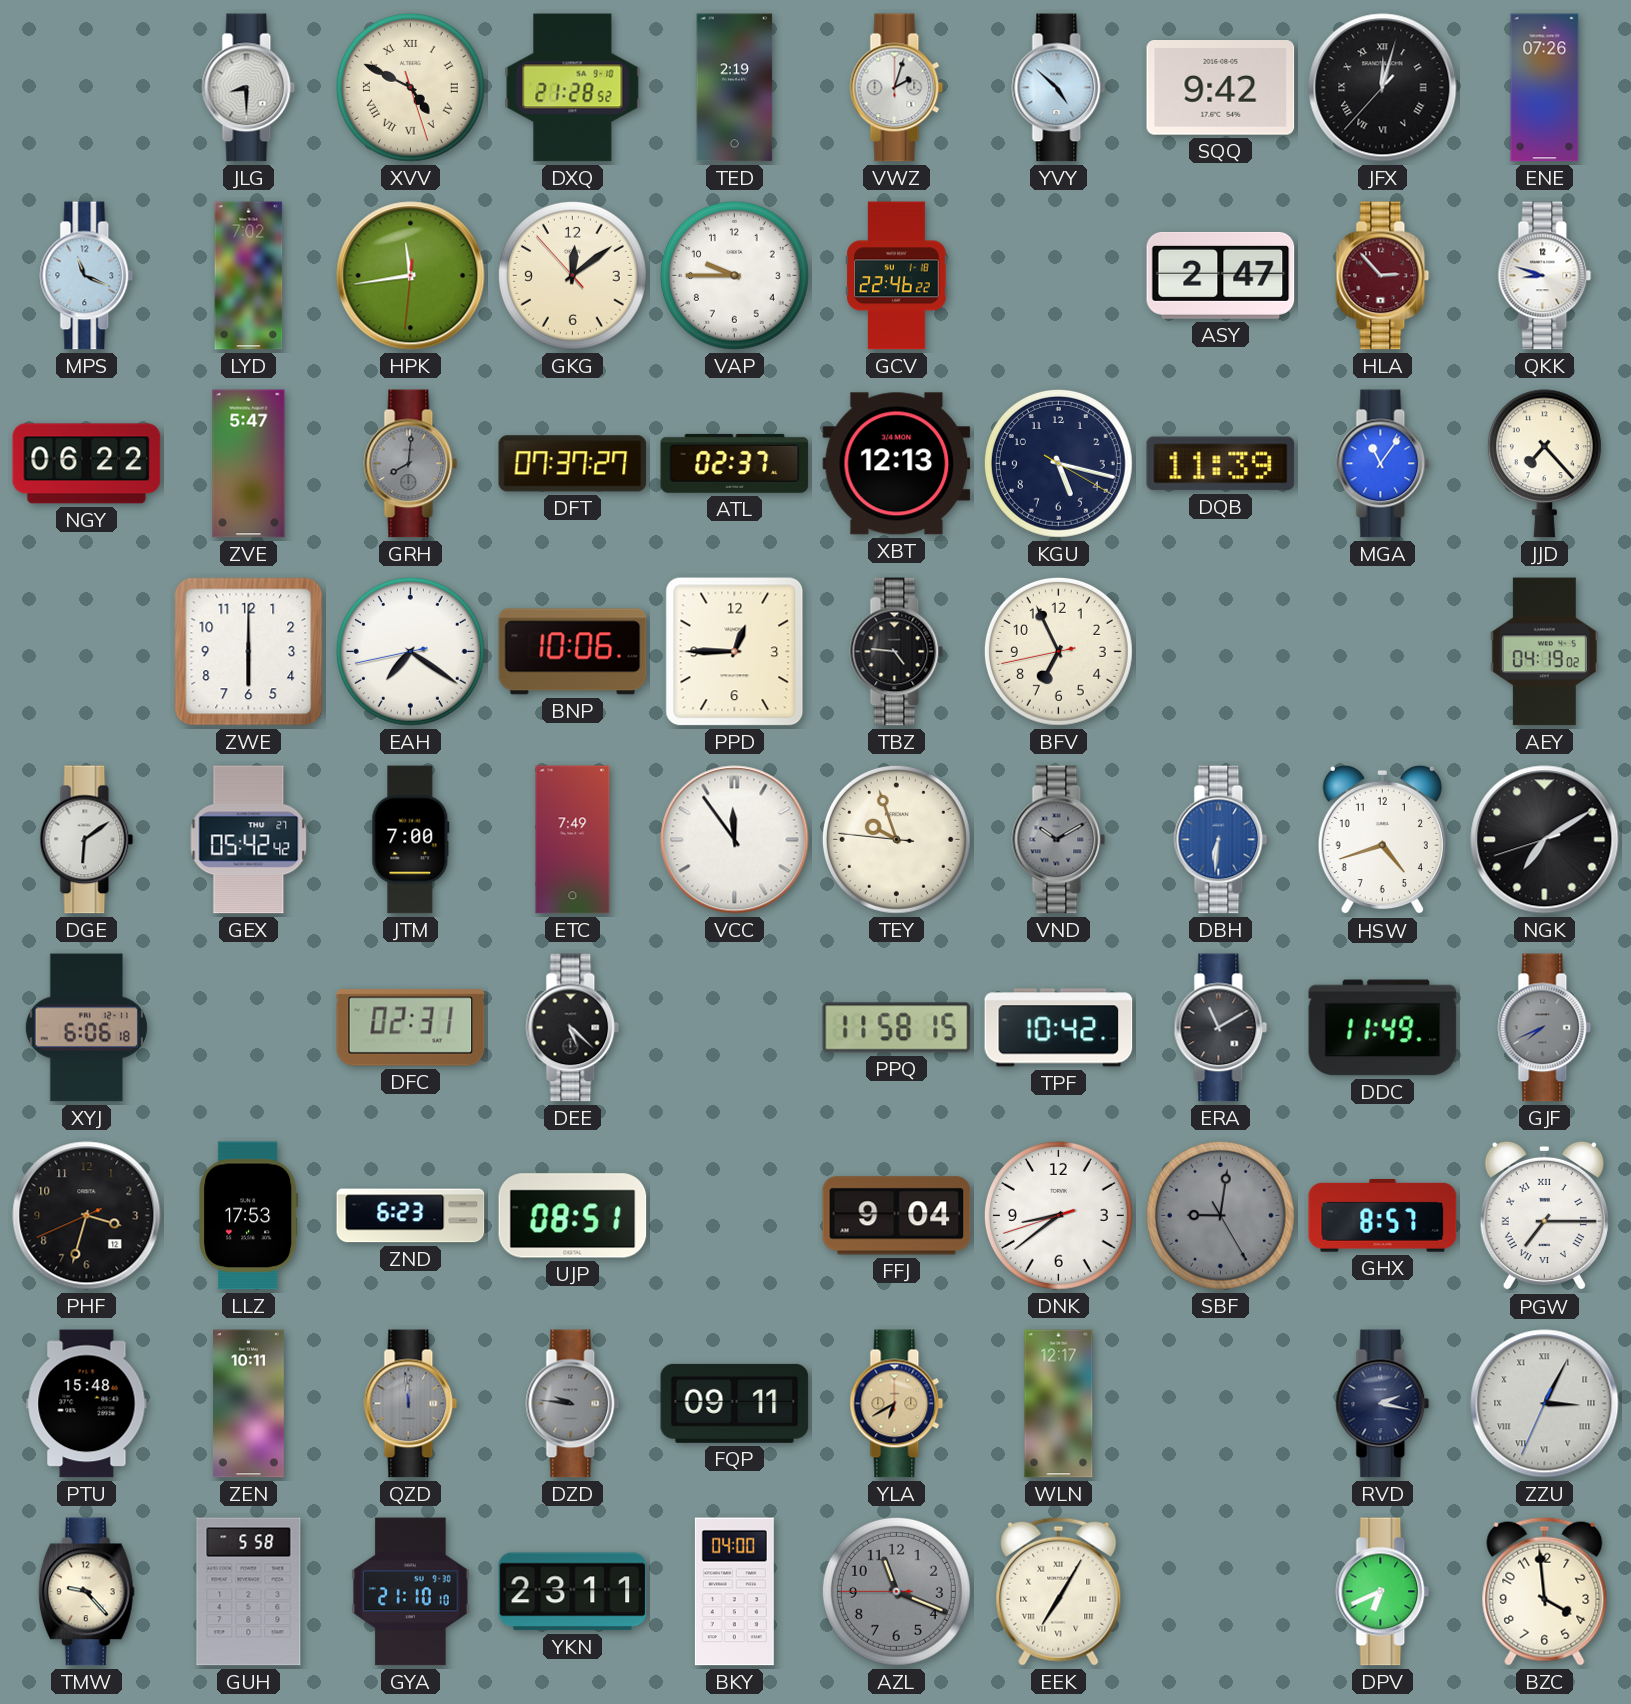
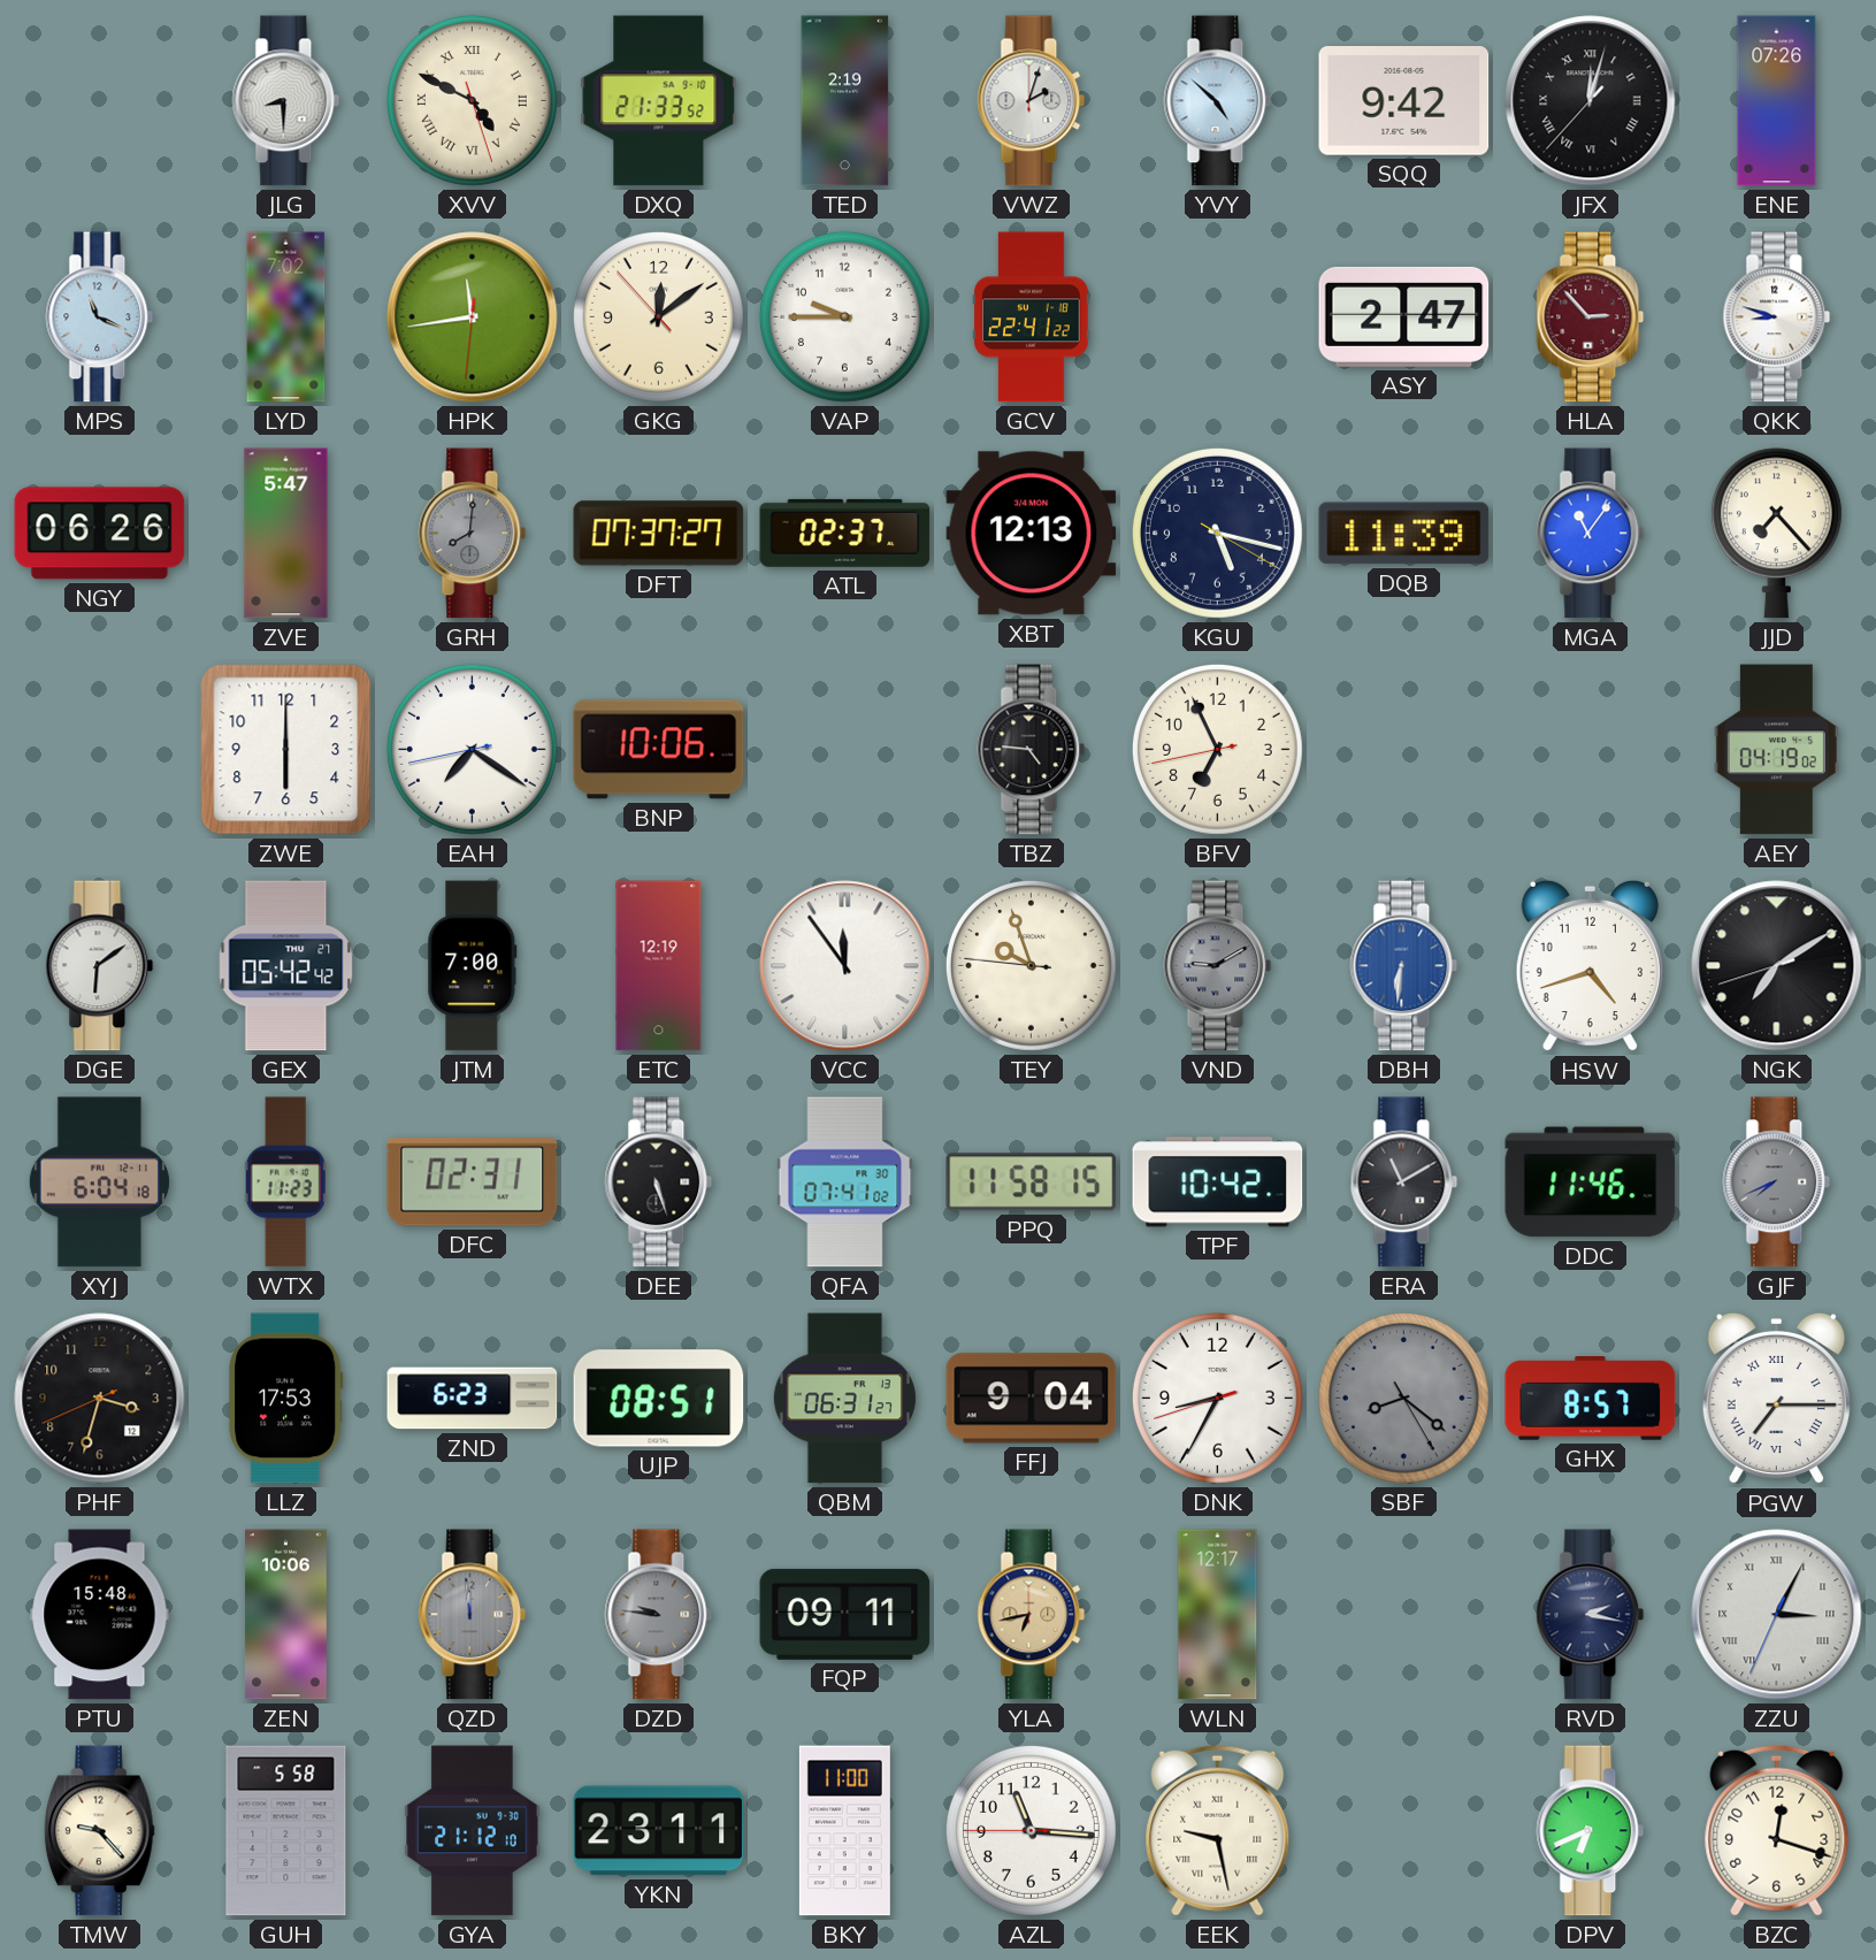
DXQ: 21:28 -> 21:33 (659, 101)
GCV: 22:46 -> 22:41 (1032, 317)
NGY: 06:22 -> 06:26 (100, 534)
PPD: 12:45 -> none (735, 652)
ETC: 7:49 -> 12:19 (659, 966)
VND: 10:10 -> 9:10 (1218, 966)
XYJ: 6:06 -> 6:04 (99, 1182)
WTX: none -> 11:23 (285, 1182)
DEE: 5:22 -> 5:27 (659, 1182)
QFA: none -> 07:41 (845, 1182)
DDC: 11:49 -> 11:46 (1591, 1182)
QBM: none -> 06:31 (844, 1399)
DNK: 8:38 -> 8:34 (1217, 1398)
SBF: 9:01 -> 8:21 (1403, 1398)
ZEN: 10:11 -> 10:06 (285, 1615)
YLA: 6:40 -> 6:43 (1032, 1615)
GYA: 21:10 -> 21:12 (473, 1831)
BKY: 04:00 -> 11:00 (844, 1831)
AZL: 11:18 -> 11:15 (1031, 1830)
AZL dial: grey -> white (1031, 1830)
EEK: 7:05 -> 9:28 (1218, 1830)
BZC: 3:59 -> 12:18 (1777, 1830)
